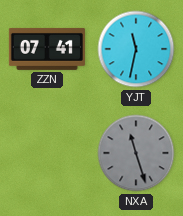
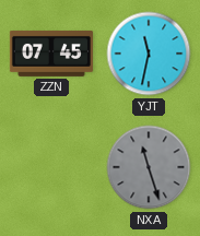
ZZN: 07:41 -> 07:45 (51, 54)
